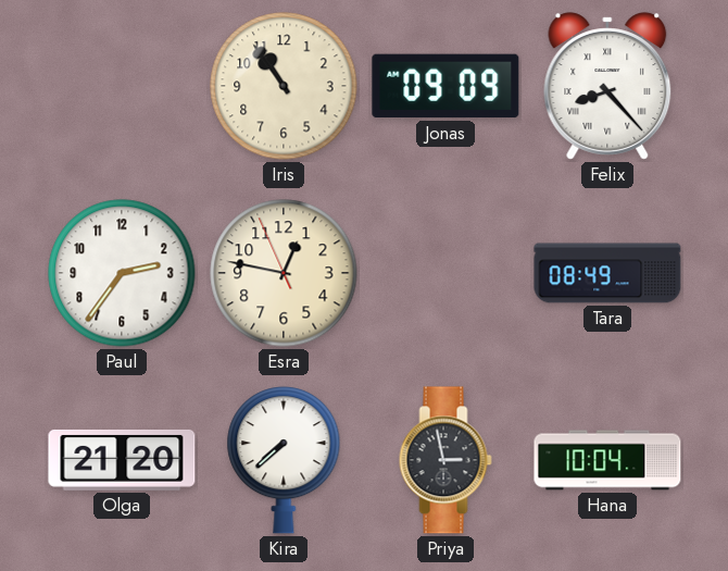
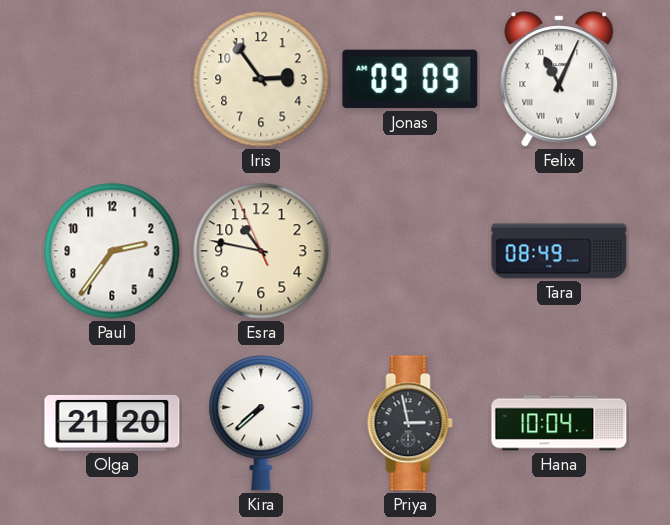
Iris: 10:54 -> 2:54 (261, 79)
Felix: 8:23 -> 11:04 (559, 79)
Esra: 12:46 -> 10:46 (261, 251)
